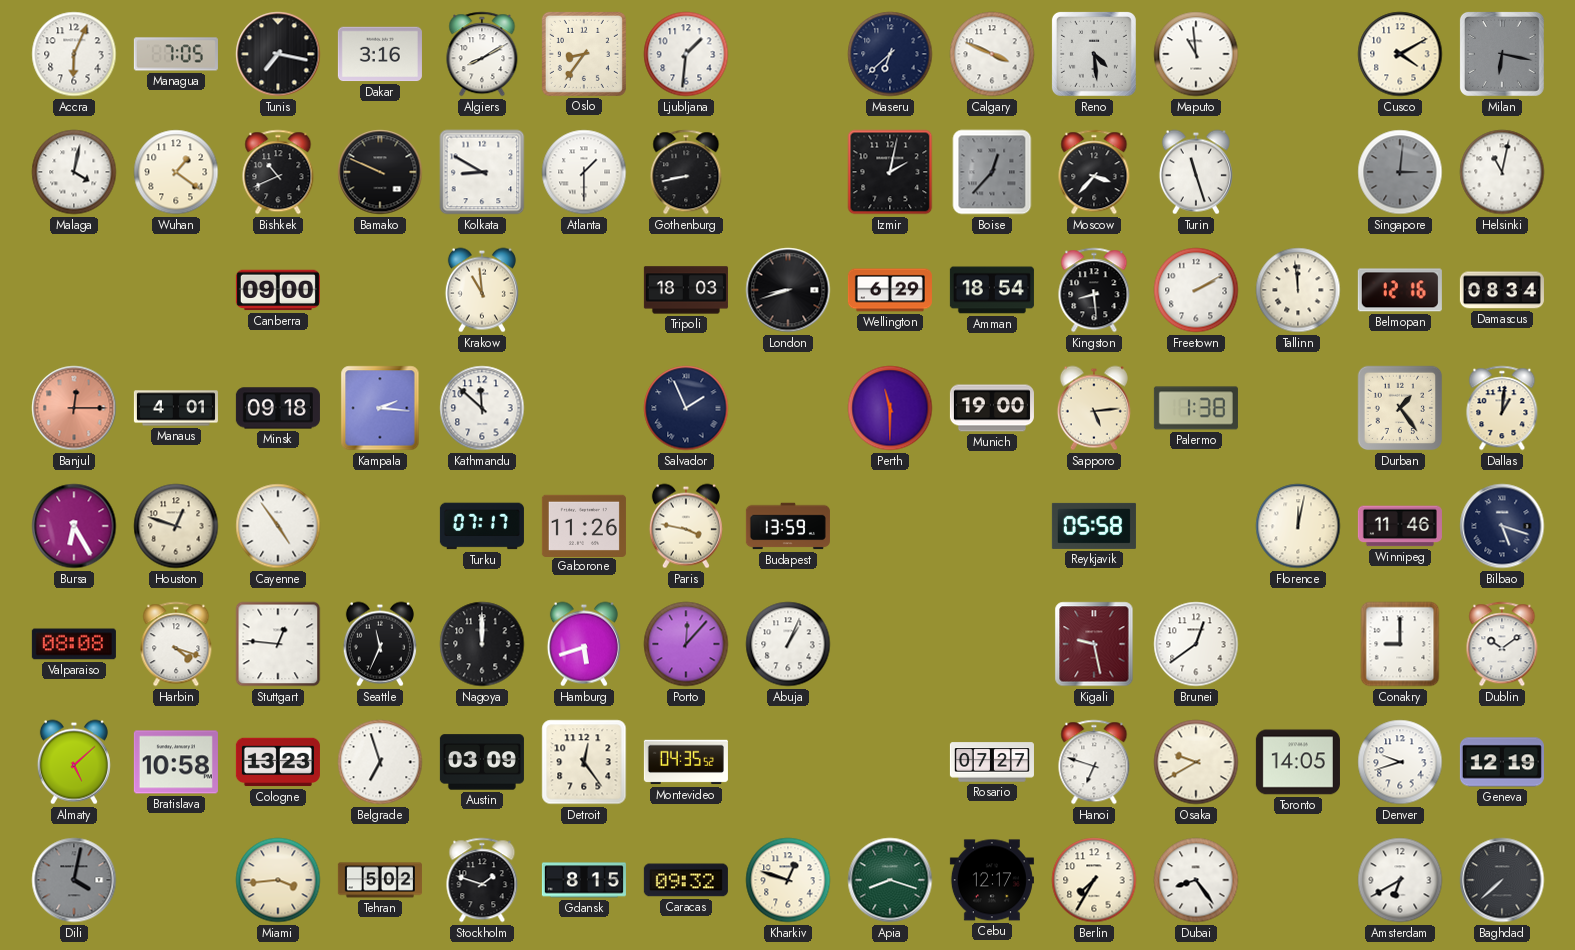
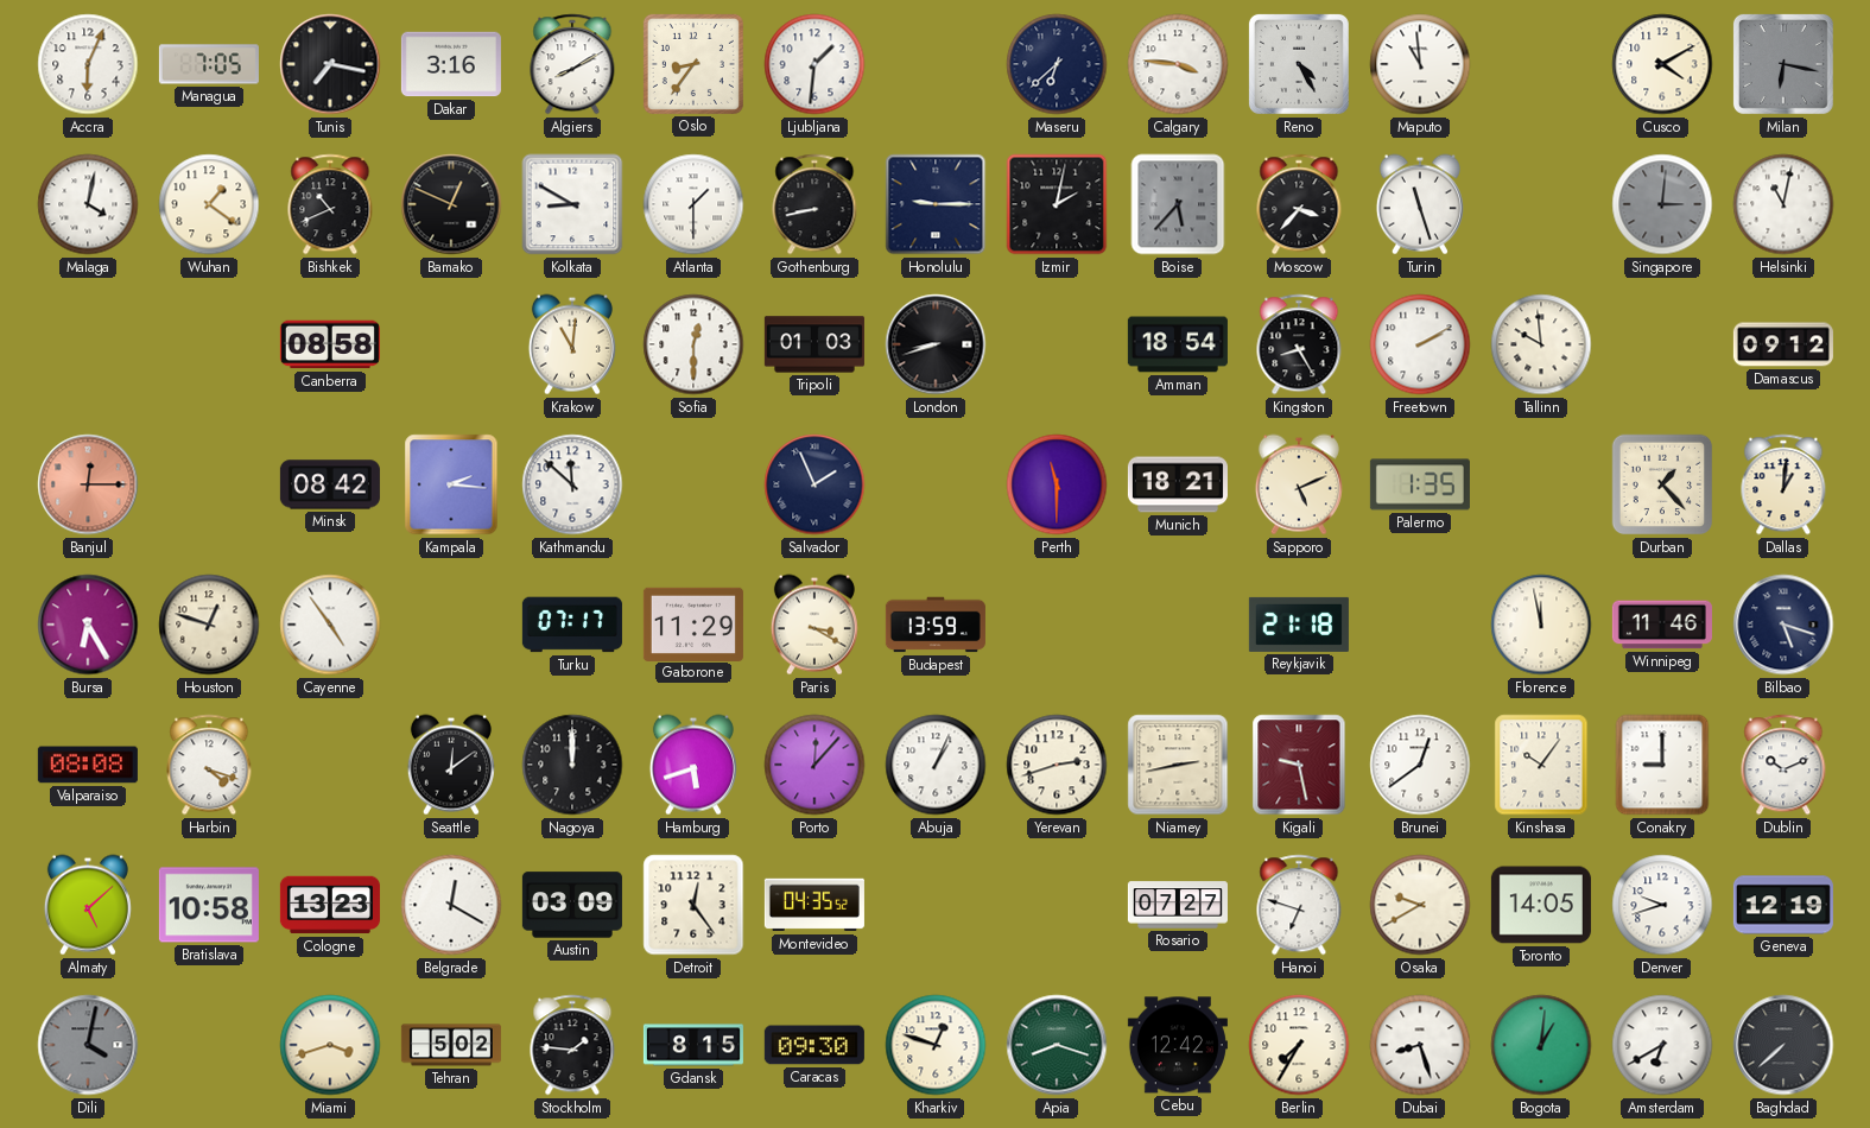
Calgary: 3:49 -> 3:46 (1178, 64)
Reno: 4:29 -> 4:25 (1299, 64)
Bamako: 9:49 -> 12:49 (451, 204)
Honolulu: none -> 9:15 (936, 204)
Boise: 12:37 -> 5:37 (1178, 204)
Canberra: 09:00 -> 08:58 (330, 344)
Krakow: 10:59 -> 11:01 (572, 344)
Sofia: none -> 12:30 (693, 344)
Tripoli: 18:03 -> 01:03 (814, 344)
Wellington: 6:29 -> none (890, 290)
Kingston: 8:29 -> 8:25 (1299, 344)
Tallinn: 11:59 -> 9:59 (1541, 344)
Belmopan: 12:16 -> none (1400, 290)
Damascus: 08:34 -> 09:12 (1783, 344)
Manaus: 4:01 -> none (176, 408)
Minsk: 09:18 -> 08:42 (330, 484)
Munich: 19:00 -> 18:21 (1178, 484)
Sapporo: 5:14 -> 5:11 (1299, 484)
Palermo: 1:38 -> 1:35 (1420, 484)
Durban: 1:24 -> 1:23 (1662, 484)
Gaborone: 11:26 -> 11:29 (693, 623)
Paris: 3:47 -> 3:20 (814, 625)
Reykjavik: 05:58 -> 21:18 (1299, 625)
Florence: 12:02 -> 11:58 (1541, 625)
Stuttgart: 12:46 -> none (278, 644)
Seattle: 11:34 -> 12:09 (451, 765)
Yerevan: none -> 2:42 (1057, 765)
Niamey: none -> 2:43 (1178, 765)
Kinshasa: none -> 10:06 (1541, 765)
Dublin: 10:09 -> 10:11 (1783, 765)
Belgrade: 6:57 -> 12:20 (451, 905)
Miami: 3:44 -> 3:42 (330, 1045)
Stockholm: 1:48 -> 1:46 (572, 1045)
Caracas: 09:32 -> 09:30 (814, 1045)
Cebu: 12:17 -> 12:42 (1178, 1045)
Dubai: 8:24 -> 8:27 (1420, 1045)
Bogota: none -> 1:01 (1541, 1045)
